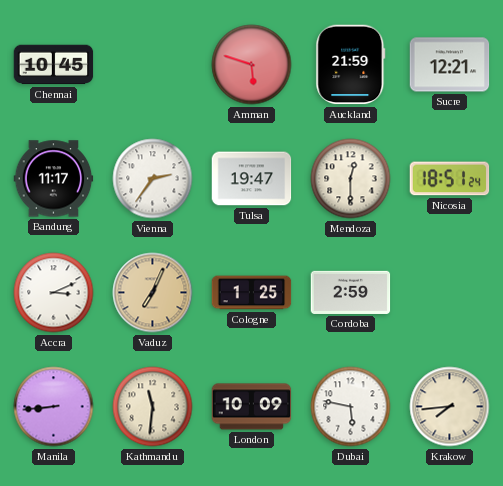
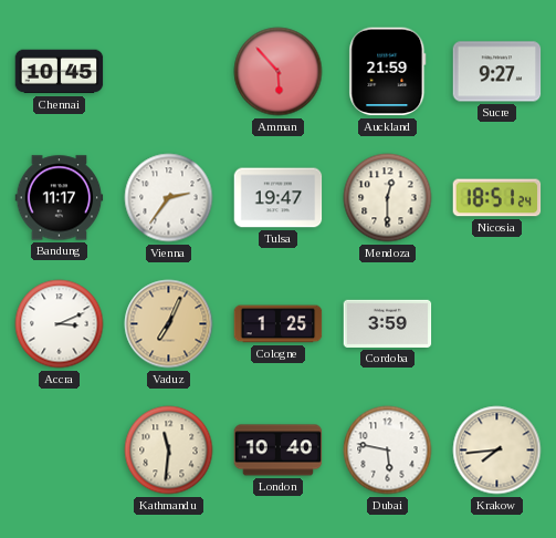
Amman: 5:48 -> 5:53 (279, 72)
Sucre: 12:21 -> 9:27 (497, 72)
Cordoba: 2:59 -> 3:59 (388, 323)
Manila: 8:44 -> none (54, 407)
London: 10:09 -> 10:40 (279, 451)
